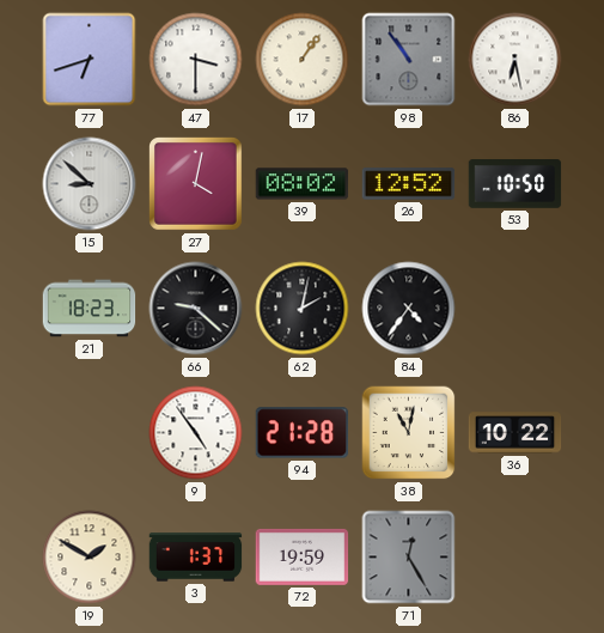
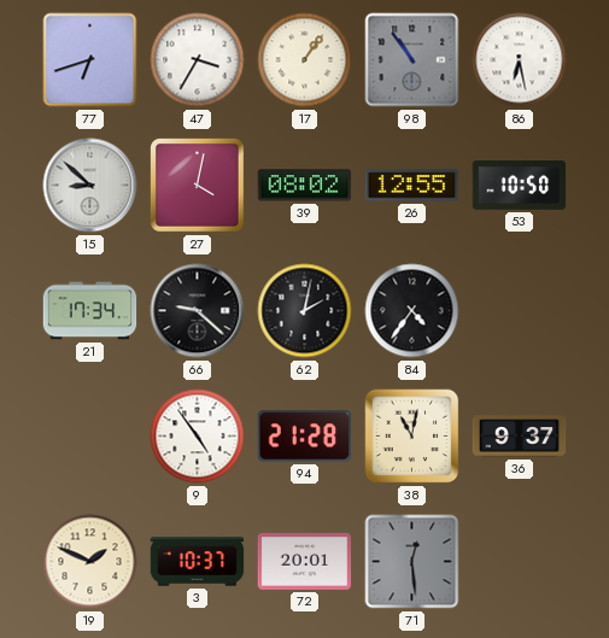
47: 3:30 -> 3:35 (198, 60)
26: 12:52 -> 12:55 (412, 186)
21: 18:23 -> 17:34 (90, 311)
36: 10:22 -> 9:37 (520, 437)
19: 1:50 -> 1:49 (90, 562)
3: 1:37 -> 10:37 (198, 562)
72: 19:59 -> 20:01 (305, 561)
71: 12:25 -> 12:29 (412, 562)
